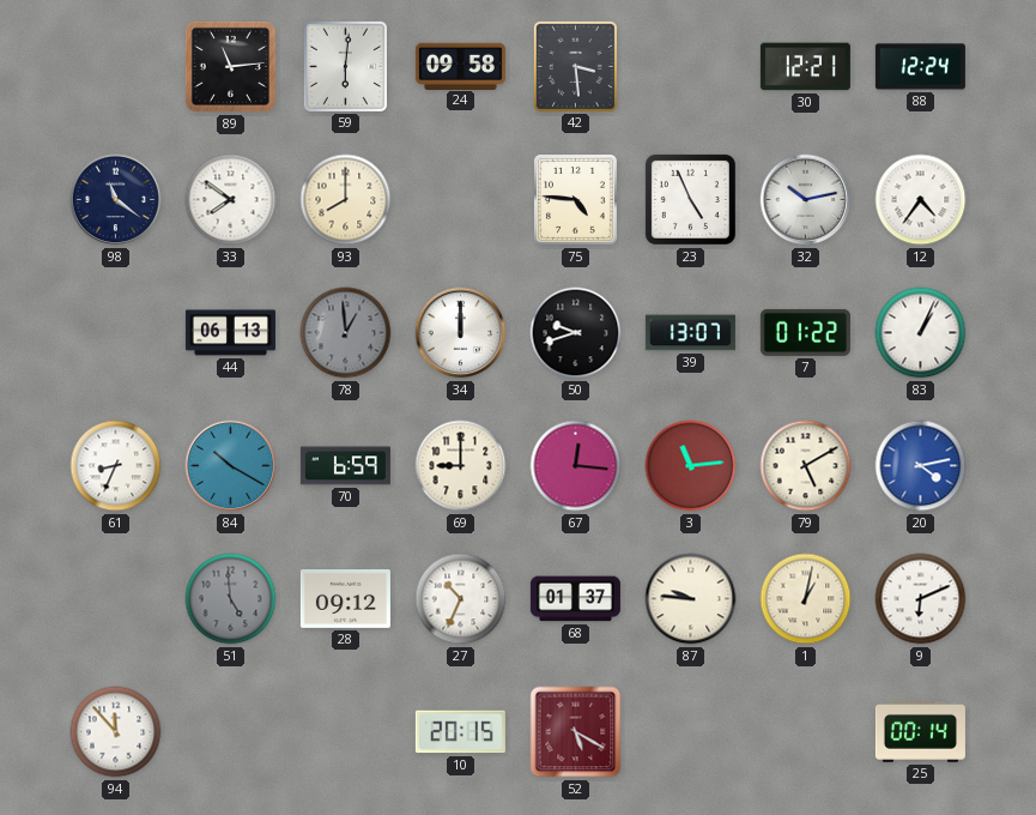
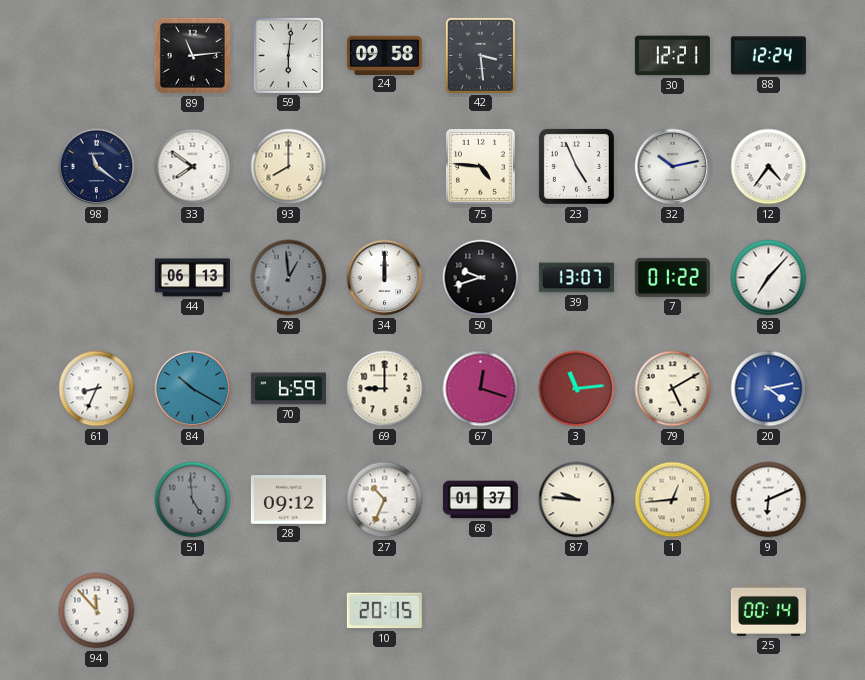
83: 1:04 -> 7:07 (769, 278)
67: 12:16 -> 12:18 (481, 389)
1: 1:02 -> 12:44 (673, 500)
52: 5:20 -> none (576, 732)
